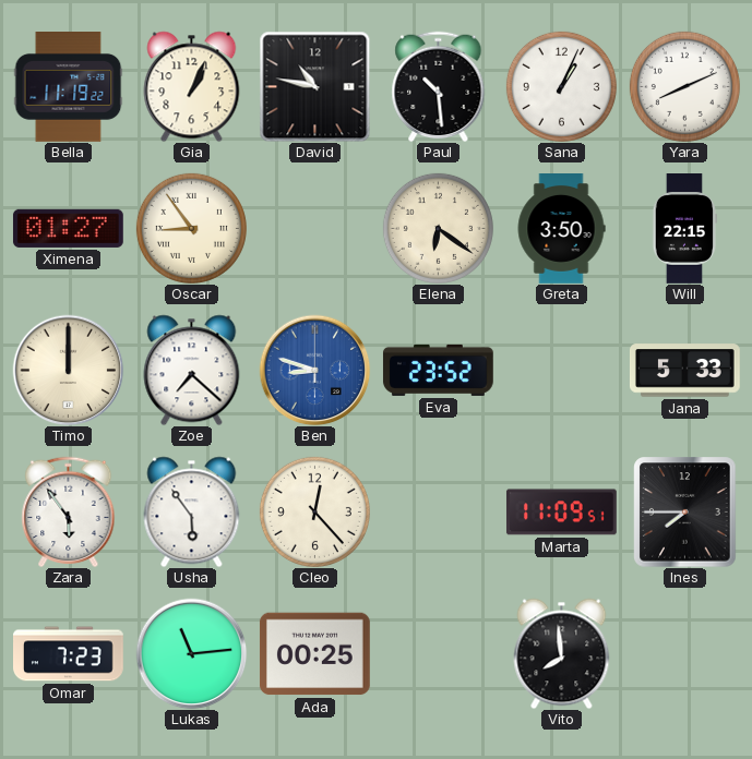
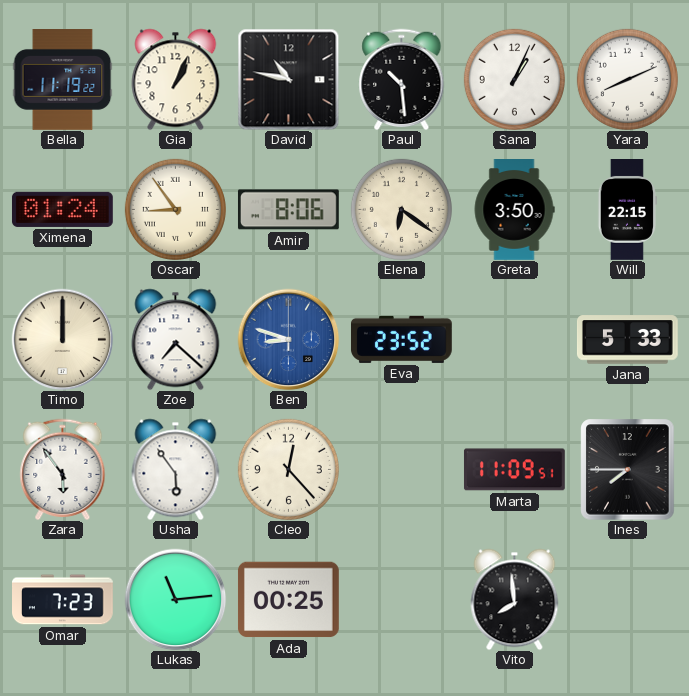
Ximena: 01:27 -> 01:24 (62, 209)
Amir: none -> 8:06 (288, 210)
